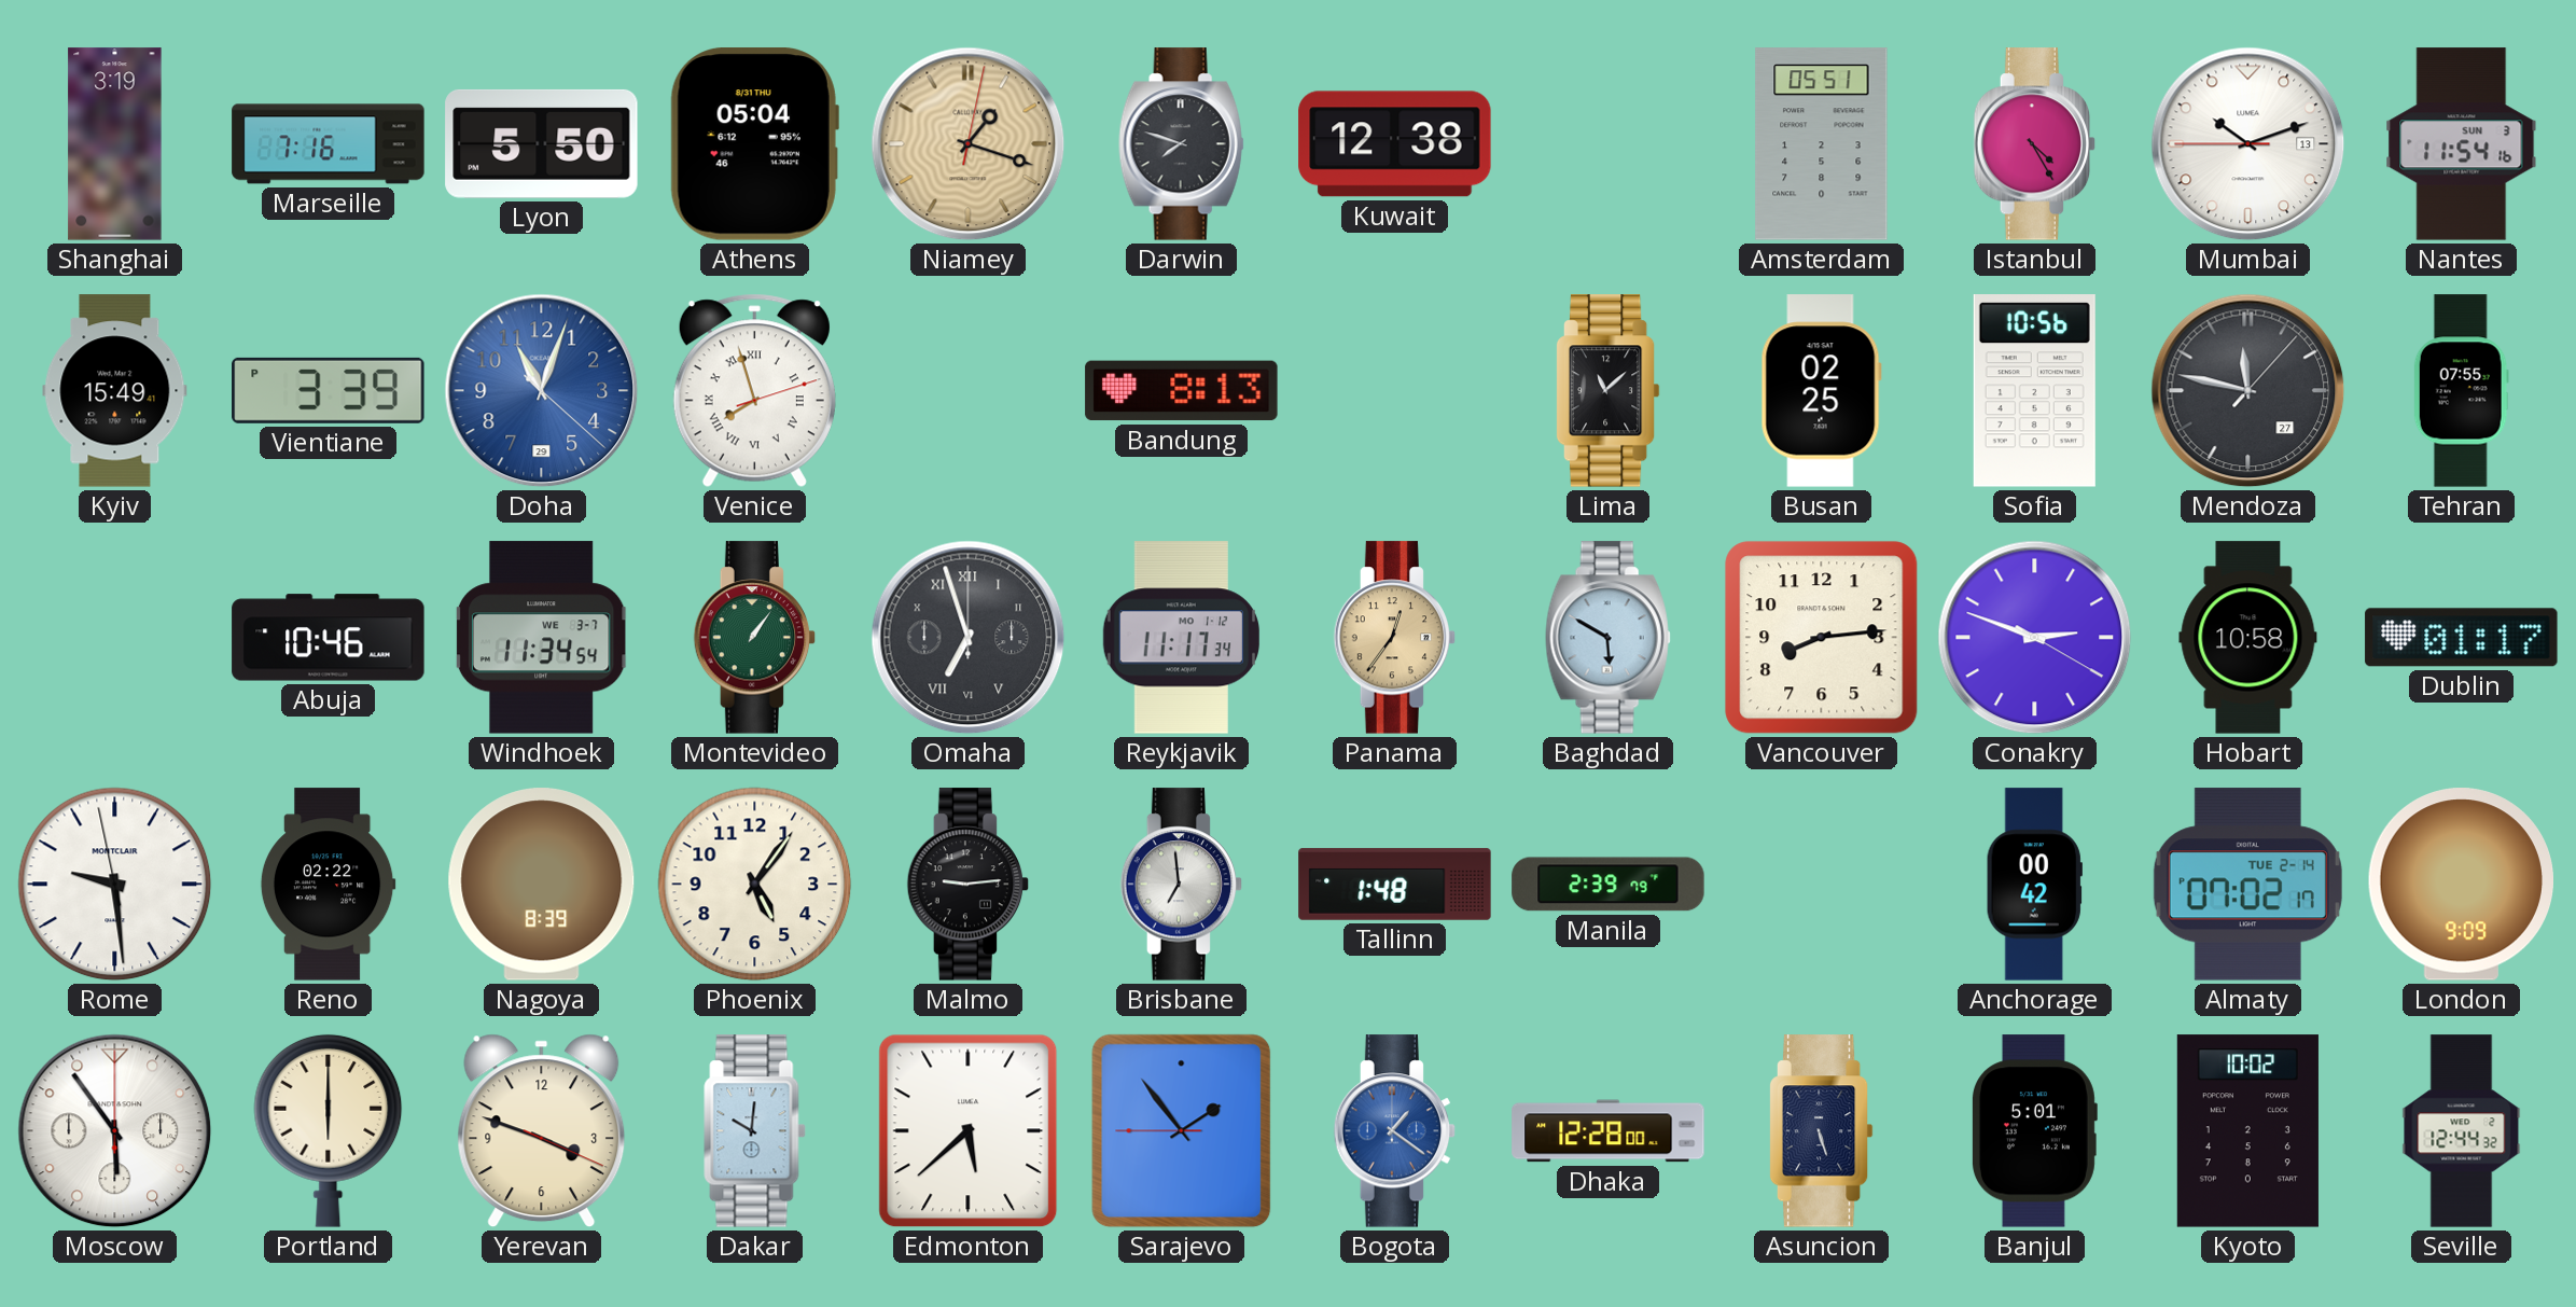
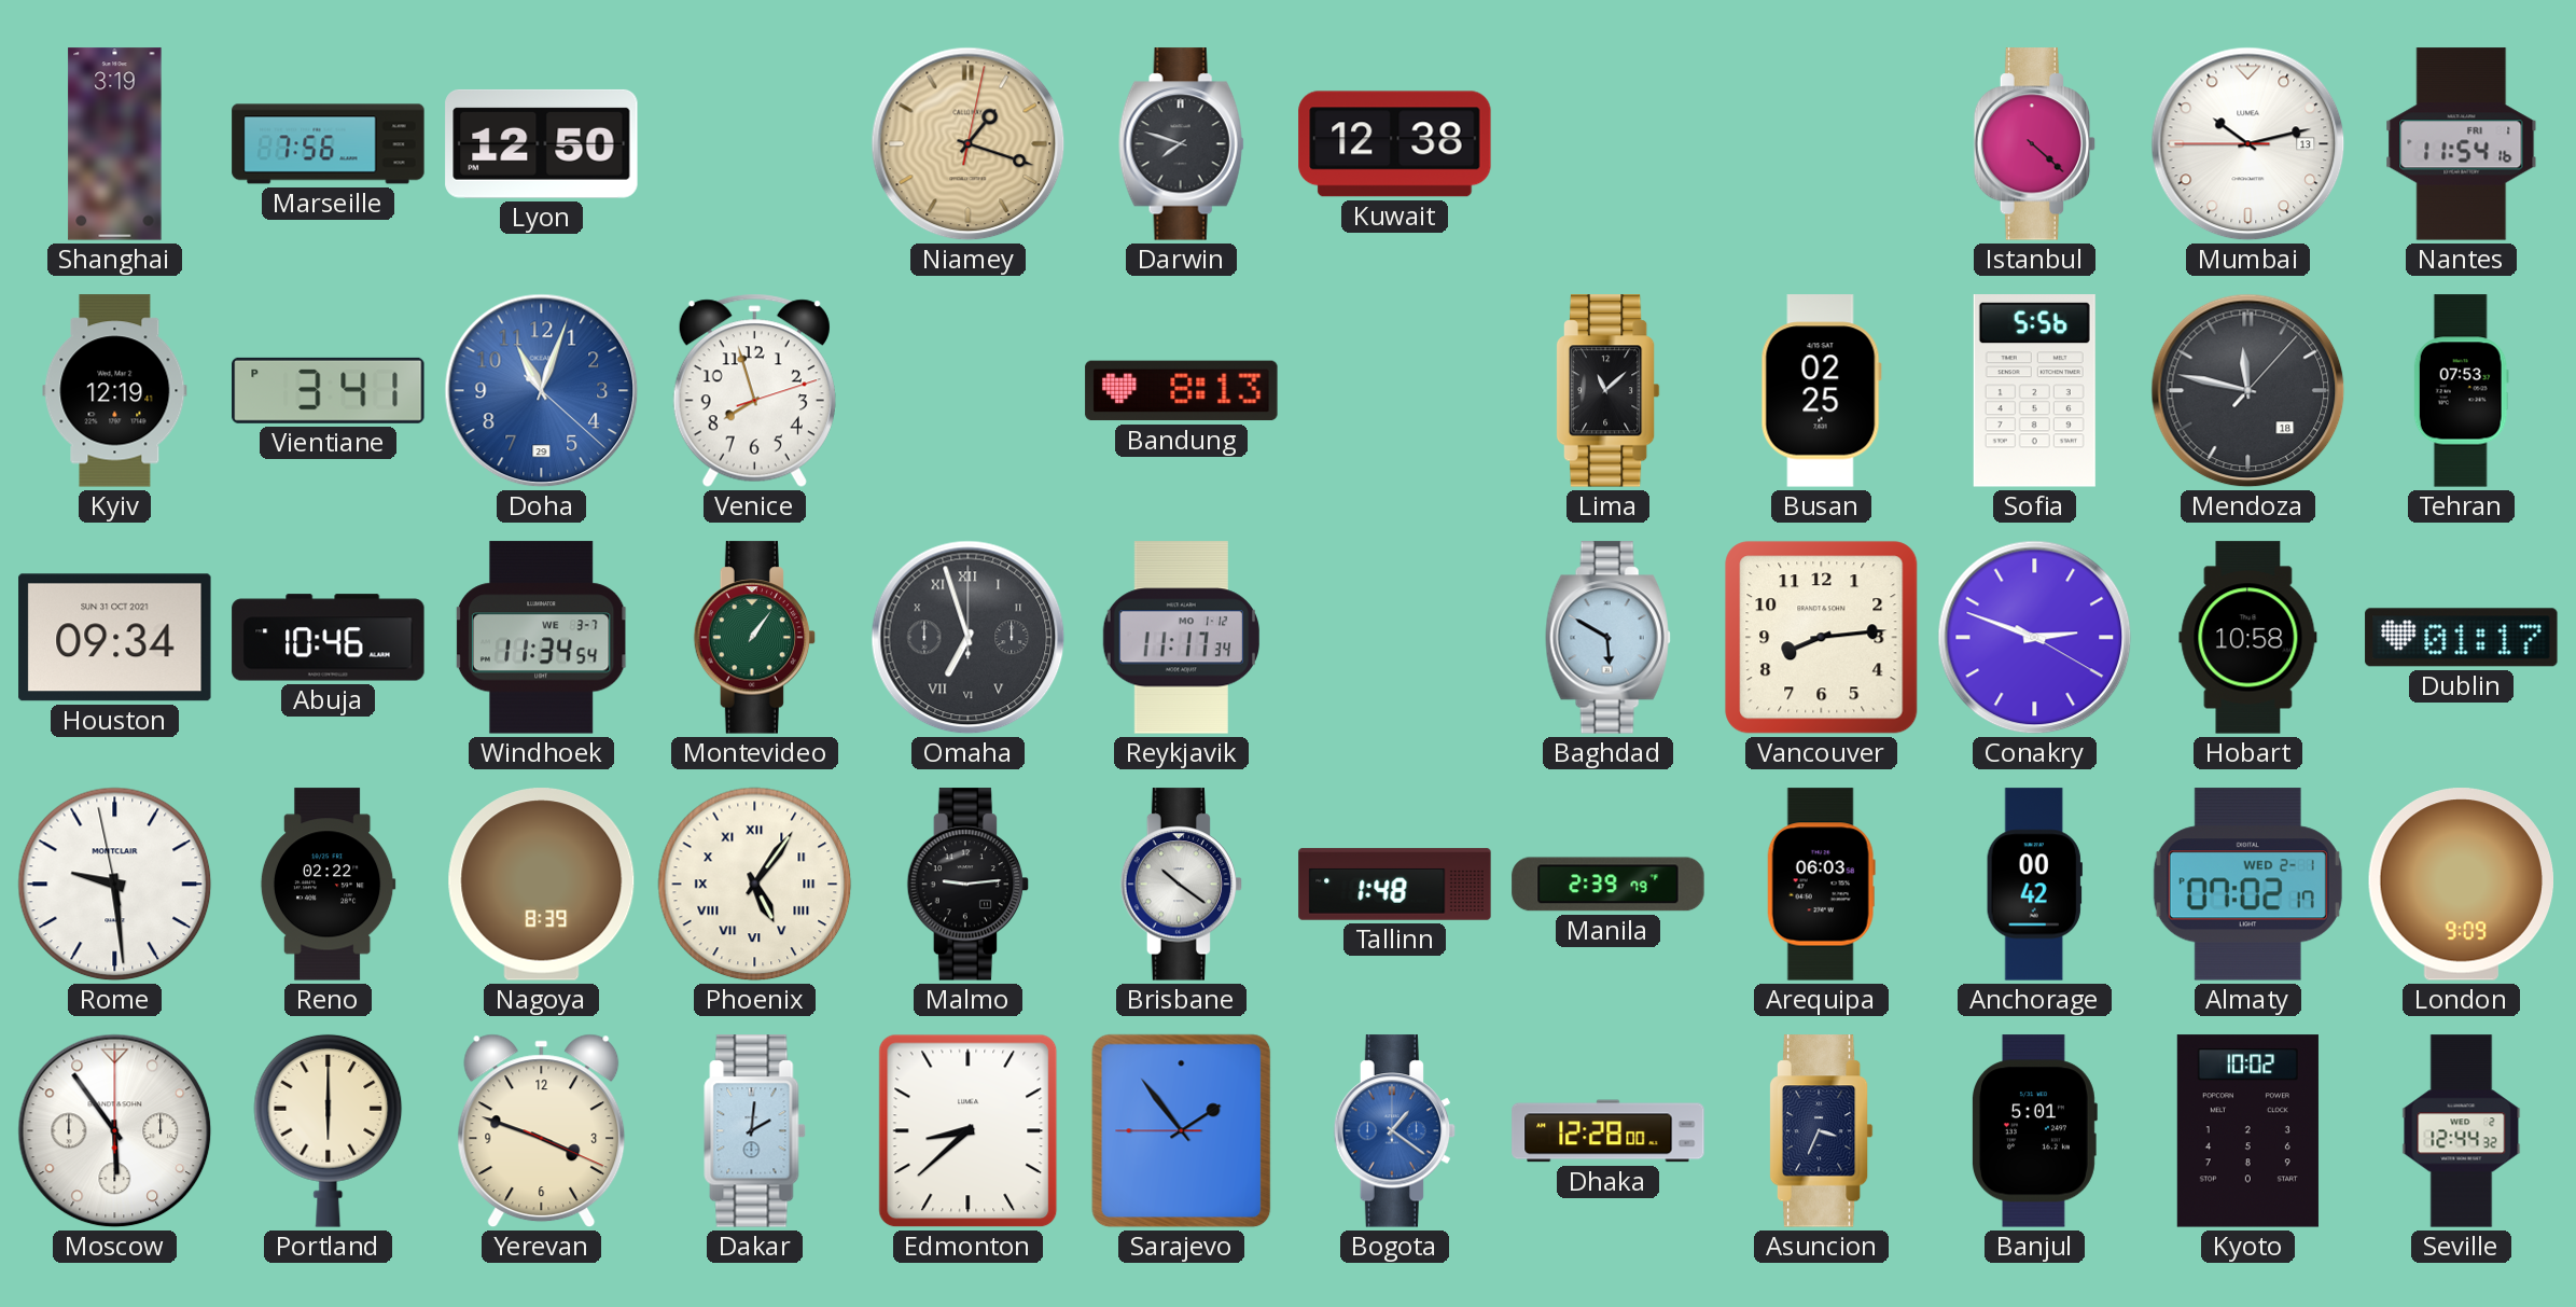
Marseille: 7:16 -> 7:56 (329, 144)
Lyon: 5:50 -> 12:50 (542, 143)
Athens: 05:04 -> none (754, 144)
Amsterdam: 05:51 -> none (1822, 144)
Istanbul: 4:25 -> 4:22 (2035, 144)
Mumbai: 10:11 -> 10:12 (2248, 144)
Nantes date: SUN 3 -> FRI 1 (2462, 144)
Kyiv: 15:49 -> 12:19 (115, 391)
Vientiane: 3:39 -> 3:41 (329, 390)
Venice numerals: Roman -> Arabic (754, 391)
Sofia: 10:56 -> 5:56 (2034, 391)
Mendoza date: 27 -> 18 (2248, 391)
Tehran: 07:55 -> 07:53 (2461, 391)
Houston: none -> 09:34 (115, 638)
Panama: 12:36 -> none (1395, 638)
Phoenix numerals: Arabic -> Roman (755, 885)
Brisbane: 6:59 -> 10:21 (1182, 885)
Arequipa: none -> 06:03 (1821, 885)
Almaty date: TUE 2-14 -> WED 2-1 (2247, 885)
Dakar: 10:01 -> 2:01 (755, 1131)
Edmonton: 5:38 -> 8:38 (969, 1131)
Asuncion: 5:27 -> 3:34 (1821, 1131)
